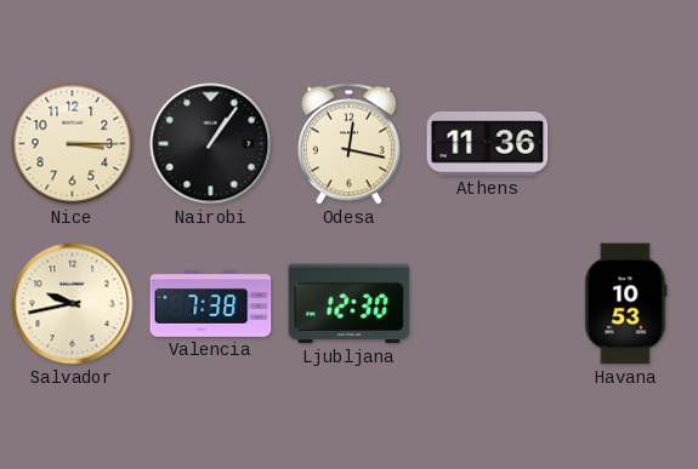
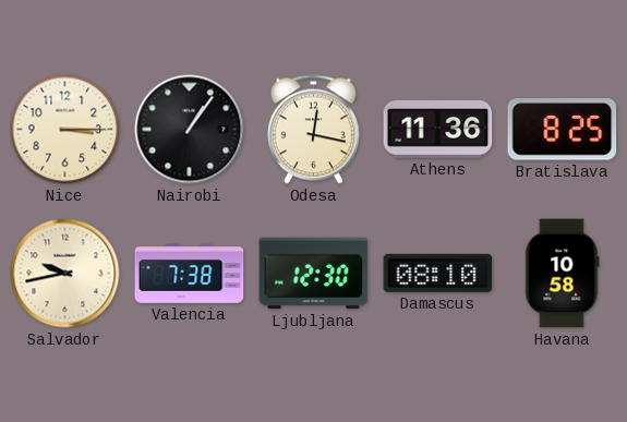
Bratislava: none -> 8:25 (563, 130)
Damascus: none -> 08:10 (438, 273)
Havana: 10:53 -> 10:58 (563, 274)
